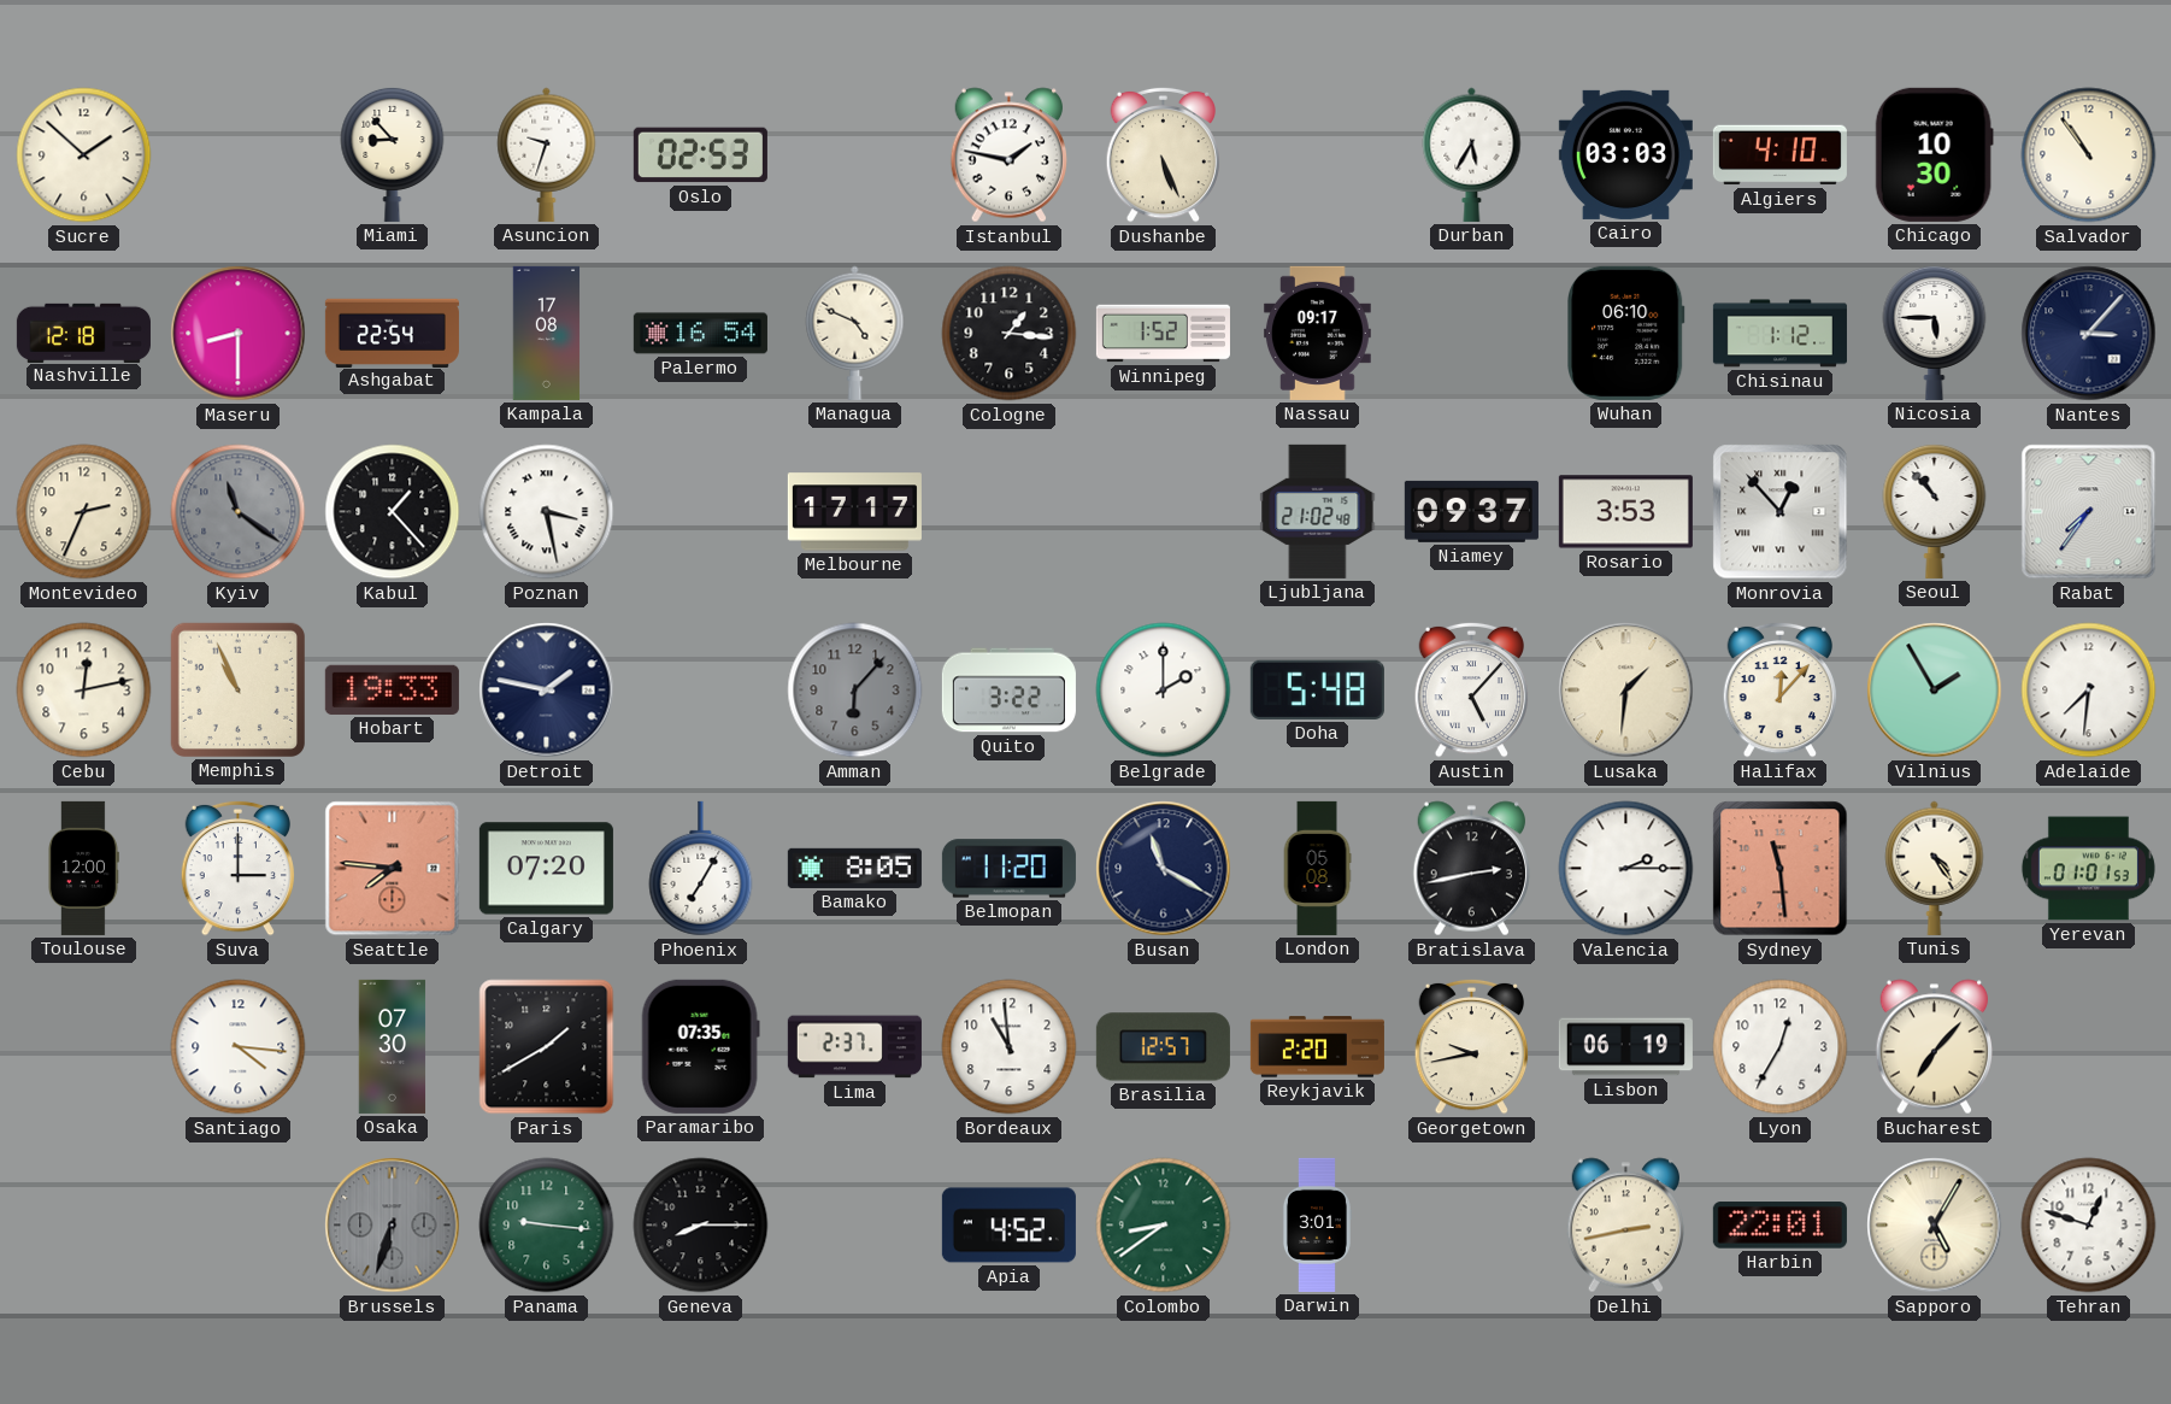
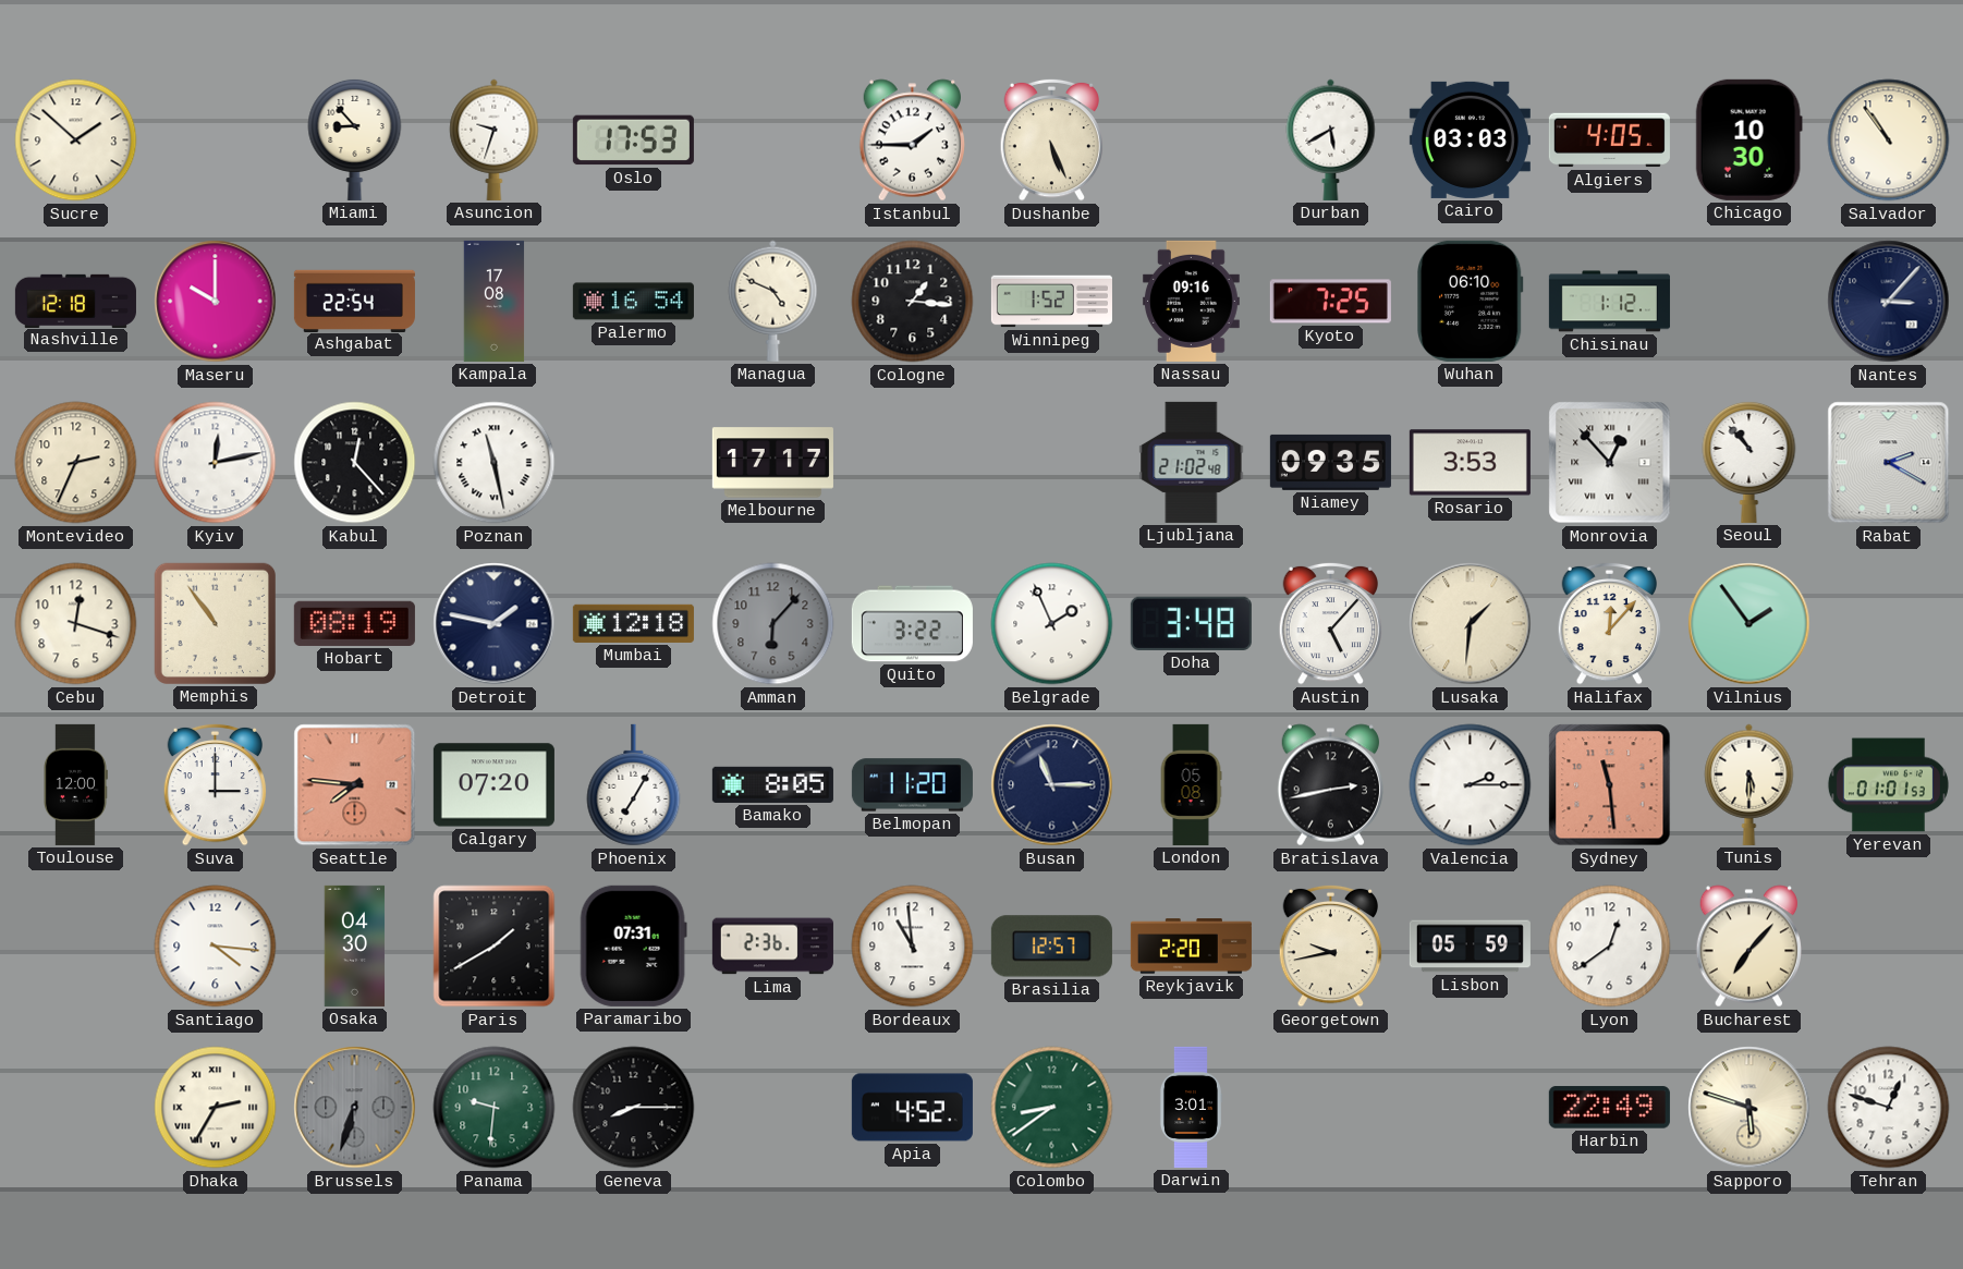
Oslo: 02:53 -> 17:53 (633, 141)
Istanbul: 1:47 -> 1:45 (912, 141)
Durban: 5:35 -> 5:40 (1331, 139)
Algiers: 4:10 -> 4:05 (1609, 141)
Maseru: 8:30 -> 10:00 (216, 302)
Nassau: 09:17 -> 09:16 (1191, 301)
Kyoto: none -> 7:25 (1330, 302)
Nicosia: 5:45 -> none (1935, 333)
Kyiv: 11:21 -> 12:13 (216, 463)
Kyiv dial: grey -> white (216, 463)
Kabul: 1:23 -> 12:23 (355, 463)
Poznan: 3:28 -> 11:28 (495, 463)
Niamey: 09:37 -> 09:35 (1330, 462)
Rabat: 7:36 -> 2:20 (1889, 463)
Cebu: 12:13 -> 12:18 (76, 624)
Memphis: 10:56 -> 10:54 (215, 623)
Hobart: 19:33 -> 08:19 (354, 623)
Mumbai: none -> 12:18 (633, 623)
Belgrade: 2:00 -> 1:56 (1052, 624)
Doha: 5:48 -> 3:48 (1191, 623)
Vilnius: 1:55 -> 1:54 (1749, 624)
Adelaide: 7:31 -> none (2089, 691)
Busan: 11:20 -> 11:15 (1052, 785)
Tunis: 4:24 -> 5:30 (1749, 784)
Osaka: 07:30 -> 04:30 (355, 945)
Paramaribo: 07:35 -> 07:31 (633, 945)
Lima: 2:37 -> 2:36 (772, 947)
Lisbon: 06:19 -> 05:59 (1470, 947)
Lyon: 12:35 -> 12:39 (1610, 947)
Dhaka: none -> 2:35 (216, 1108)
Panama: 9:16 -> 9:31 (495, 1108)
Delhi: 2:43 -> none (1625, 1226)
Harbin: 22:01 -> 22:49 (1609, 1108)
Sapporo: 5:05 -> 5:48 (1749, 1108)
